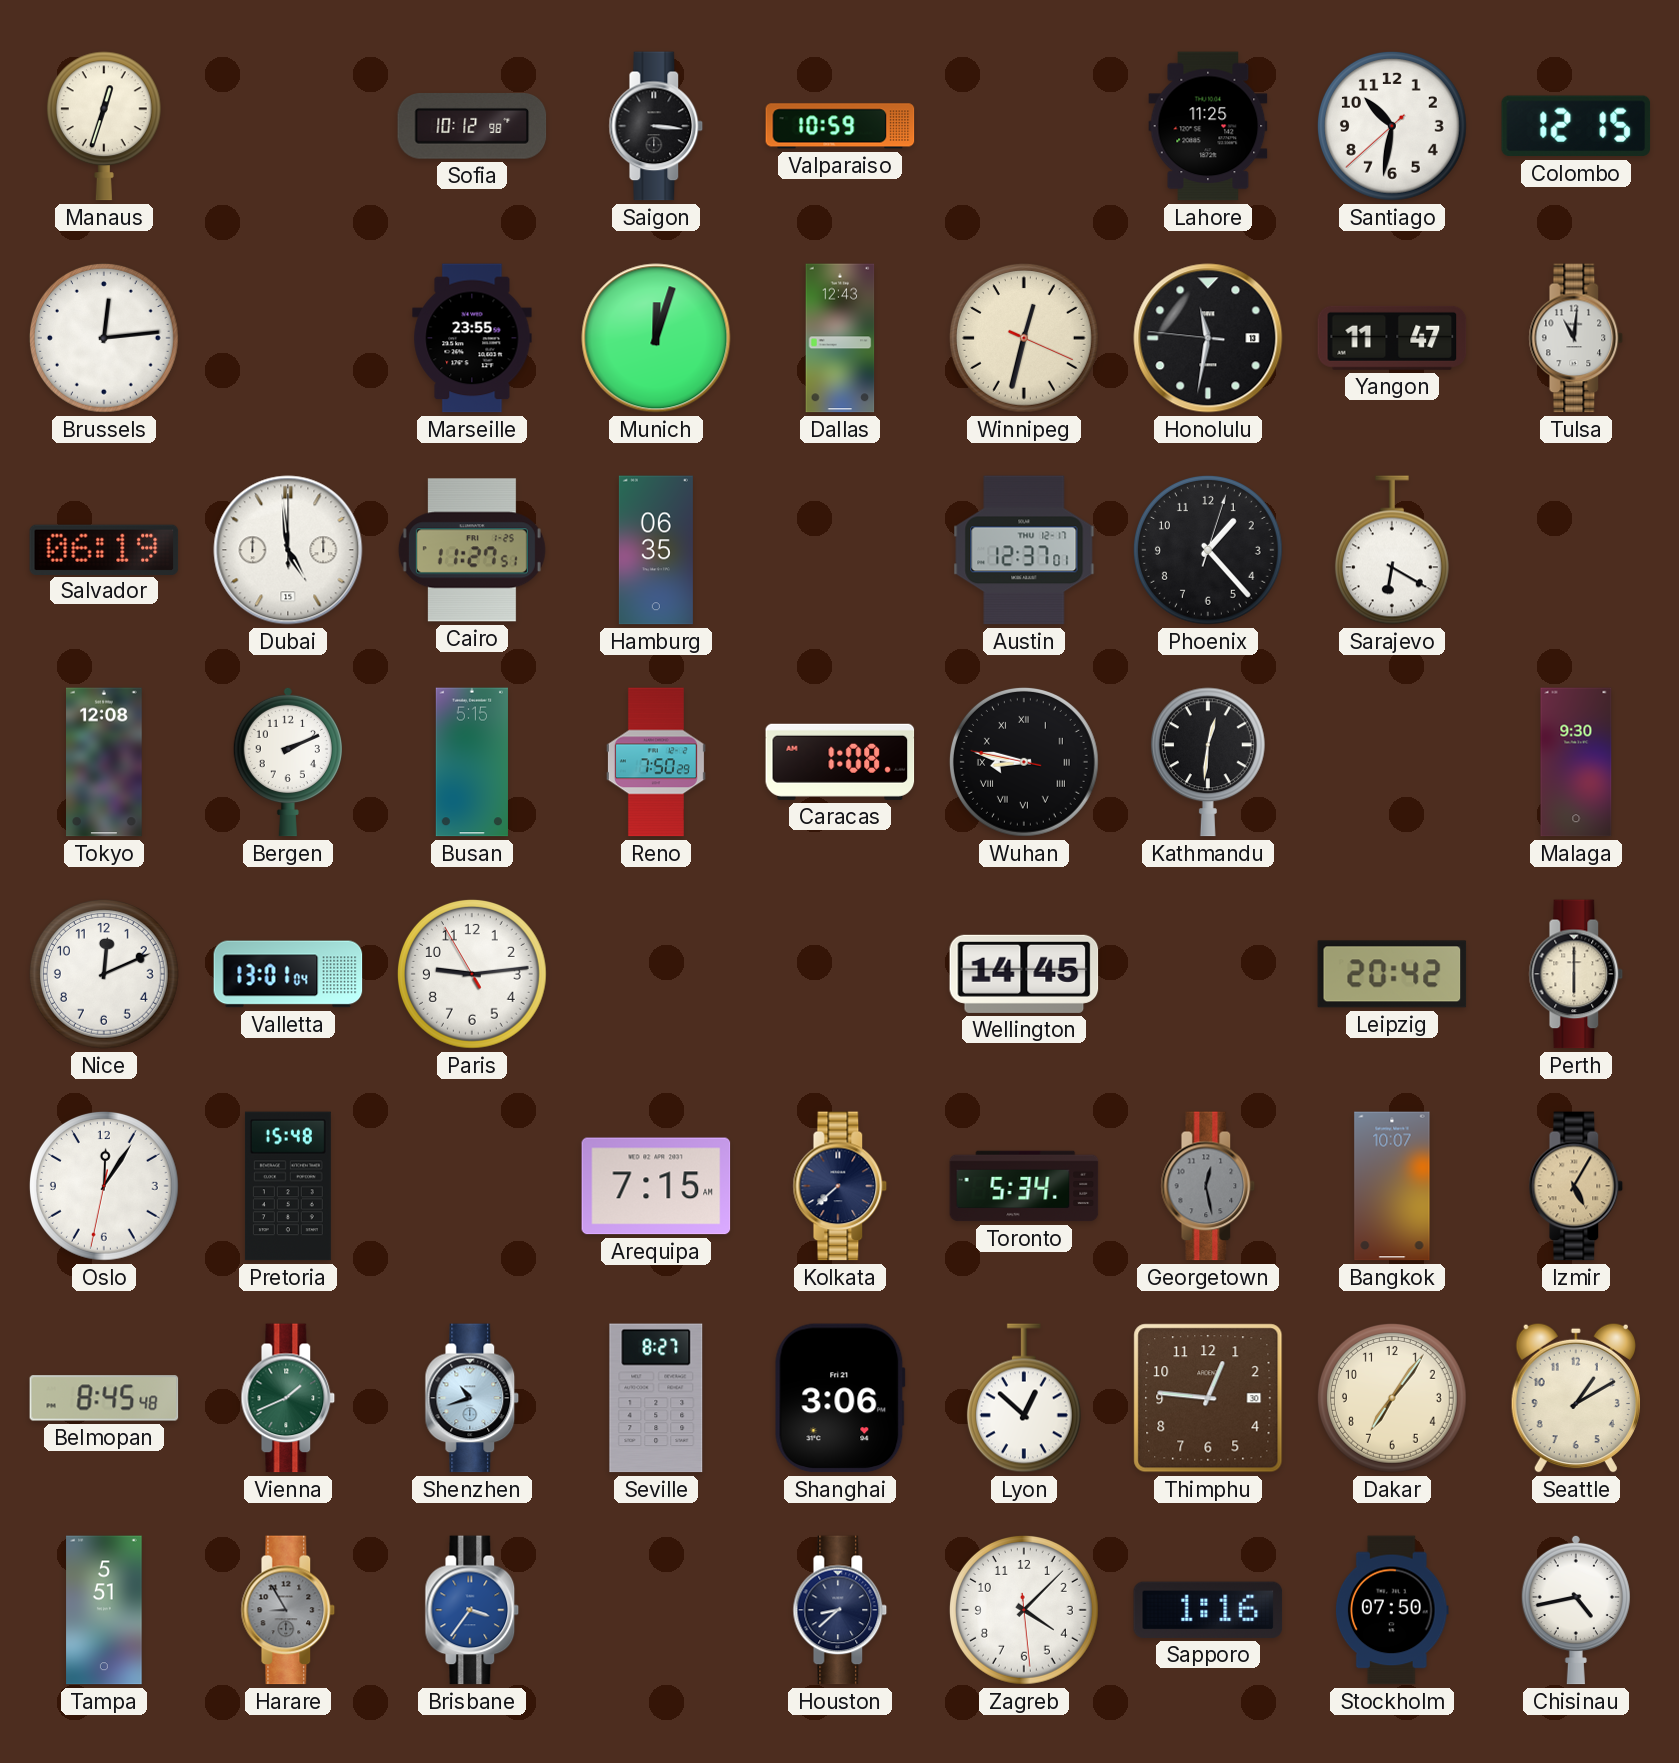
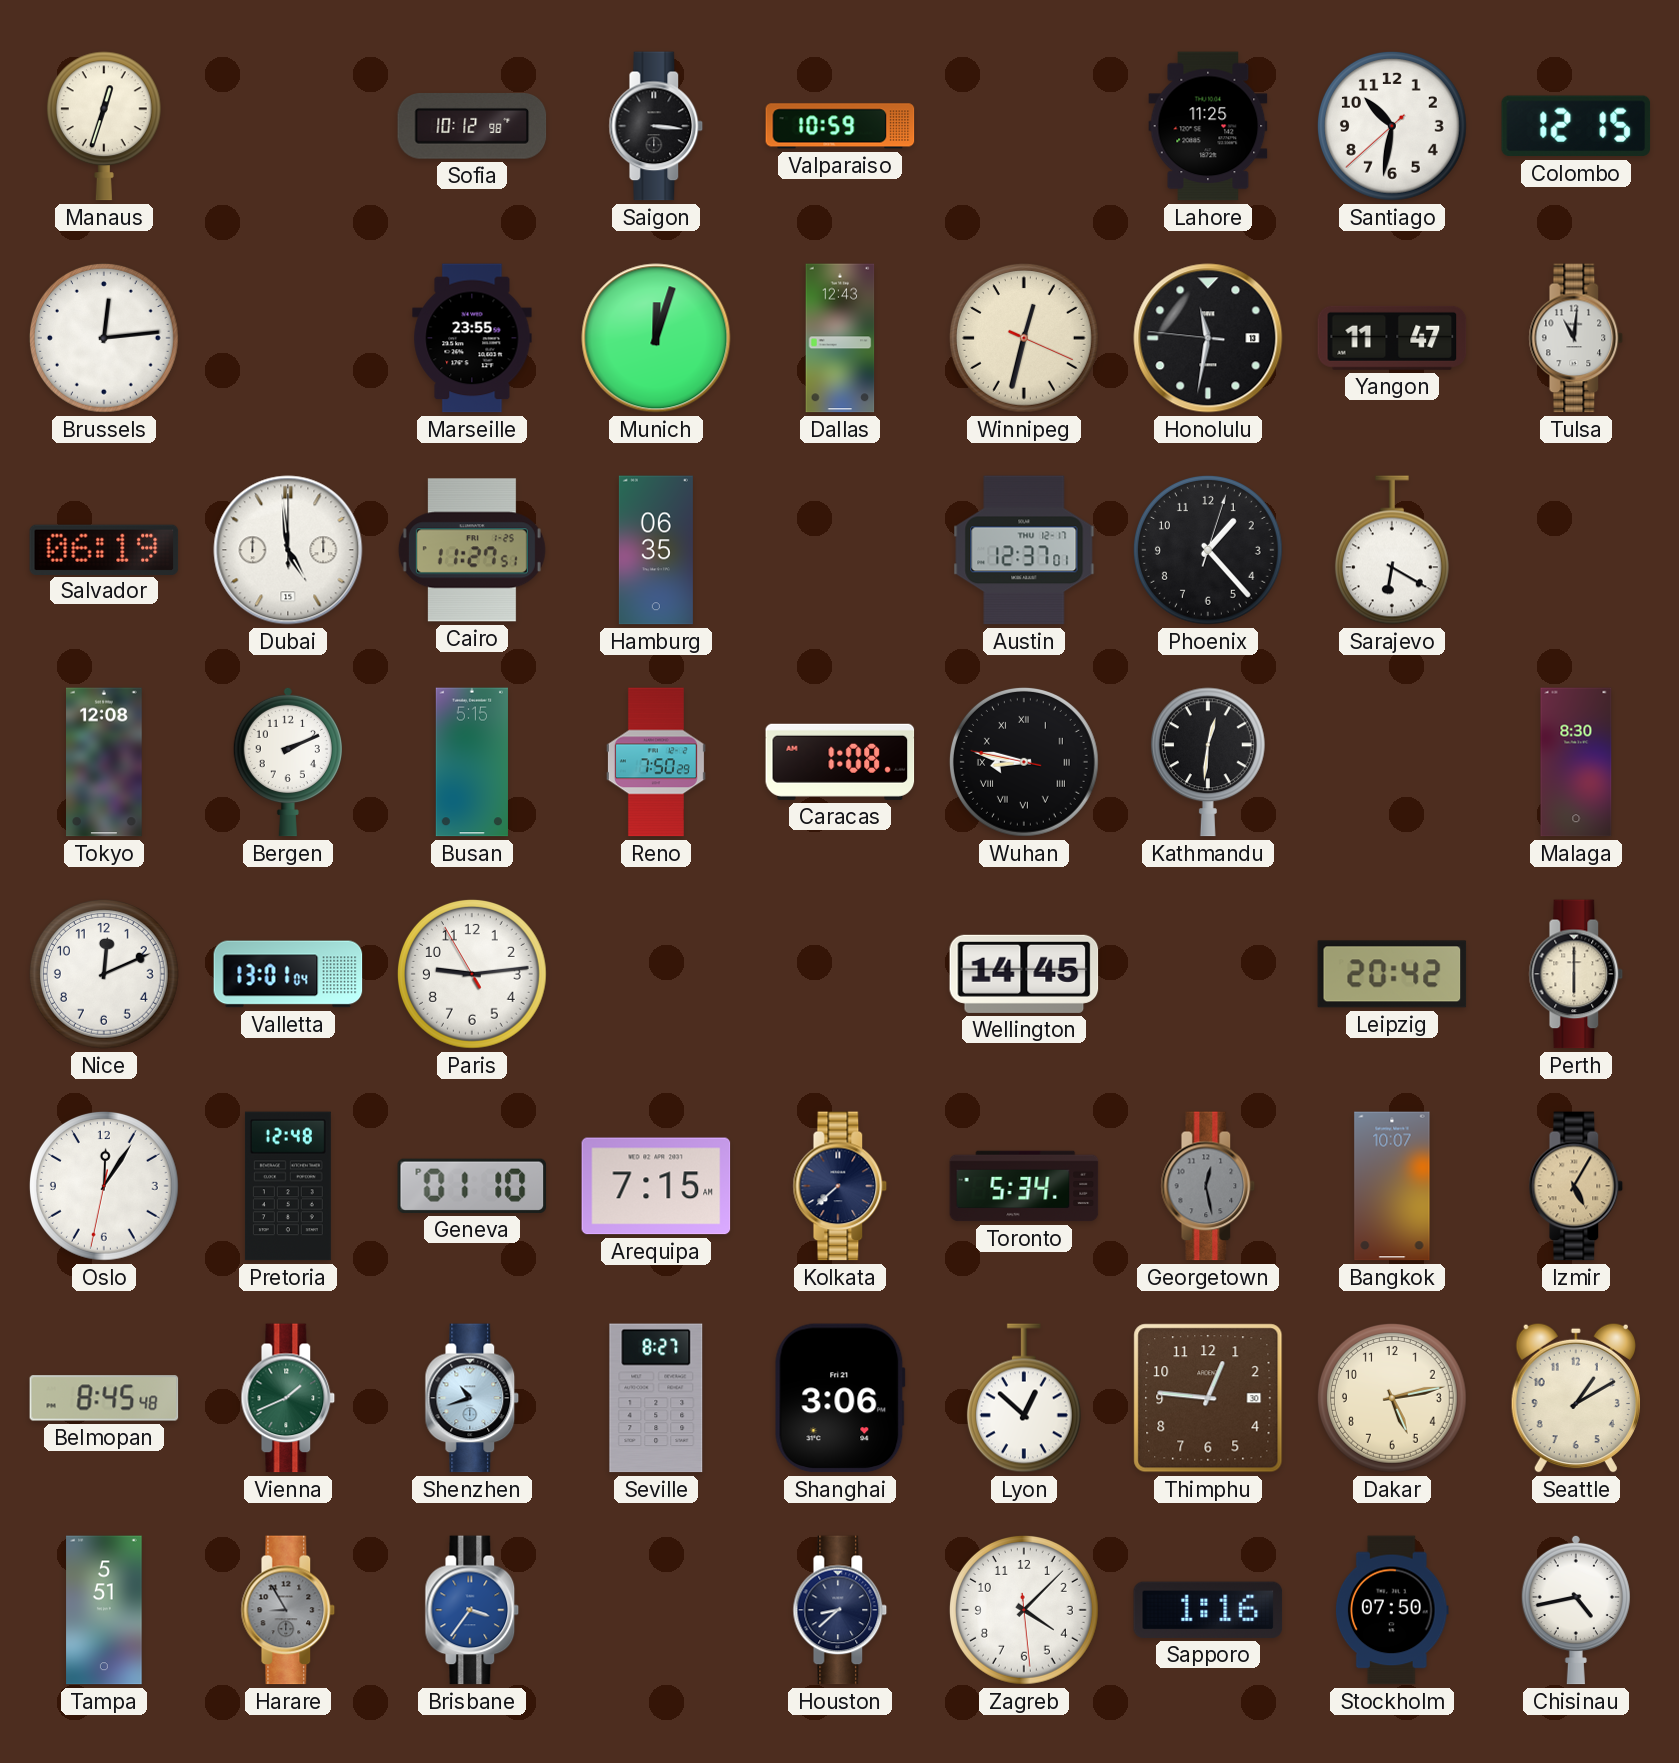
Malaga: 9:30 -> 8:30 (1576, 762)
Pretoria: 15:48 -> 12:48 (288, 1186)
Geneva: none -> 01:10 (472, 1186)
Dakar: 7:06 -> 5:13 (1392, 1398)
